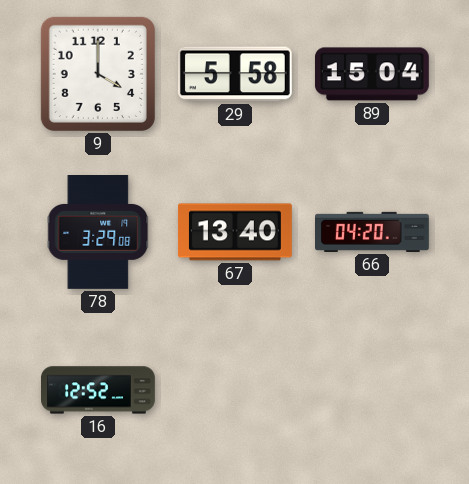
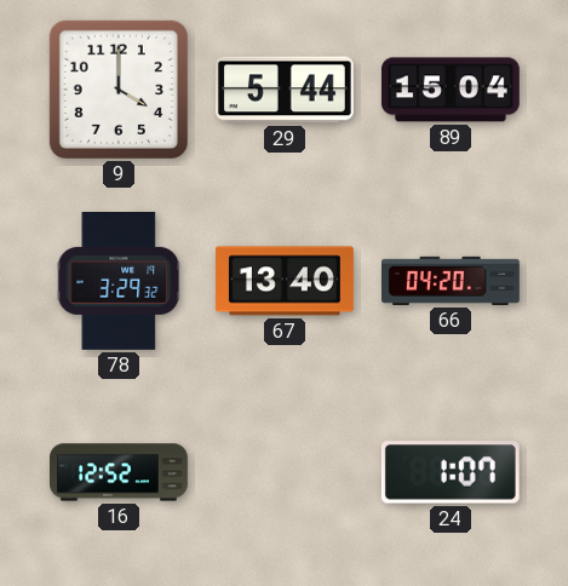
29: 5:58 -> 5:44 (285, 90)
78: 3:29:08 -> 3:29:32 (119, 282)
24: none -> 1:07 (451, 472)
